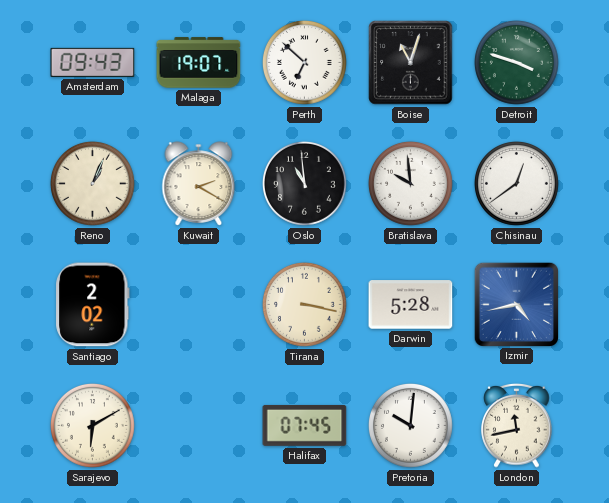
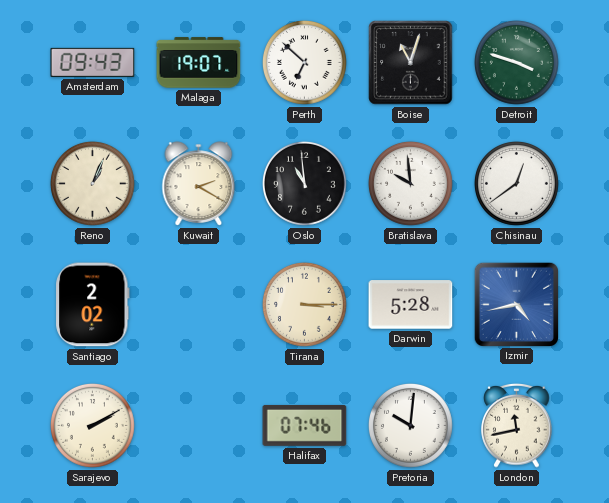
Tirana: 3:17 -> 3:15 (304, 304)
Sarajevo: 6:10 -> 2:10 (92, 425)
Halifax: 07:45 -> 07:46 (305, 425)
